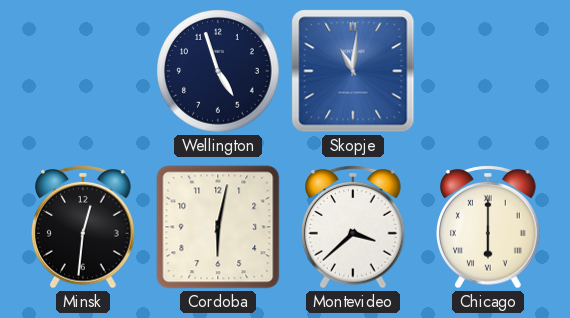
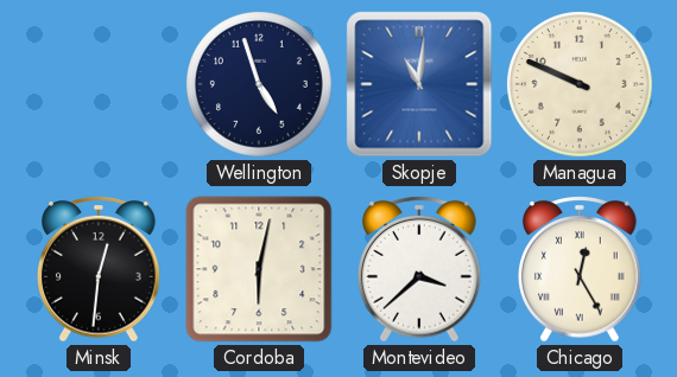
Managua: none -> 9:49 (580, 84)
Chicago: 6:00 -> 12:25 (581, 270)
